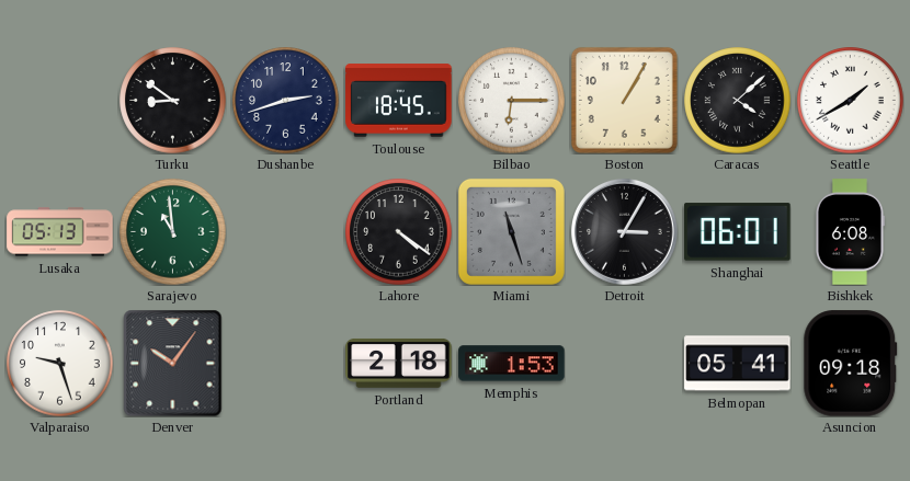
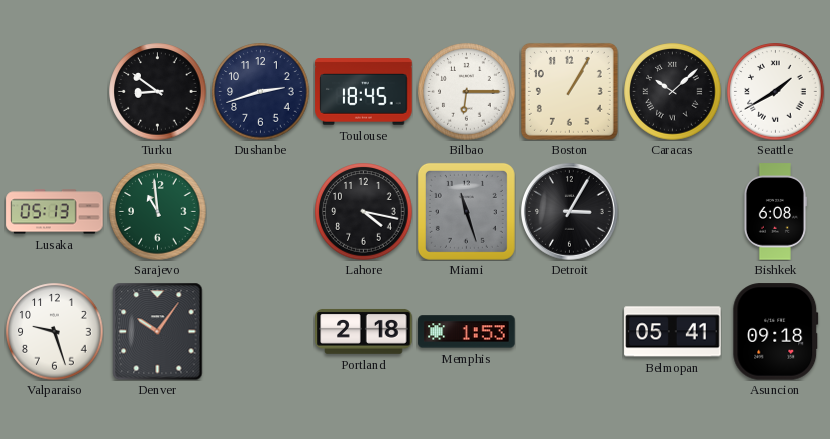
Caracas: 4:08 -> 10:08 (673, 92)
Lahore: 4:21 -> 4:17 (364, 212)
Shanghai: 06:01 -> none (738, 232)
